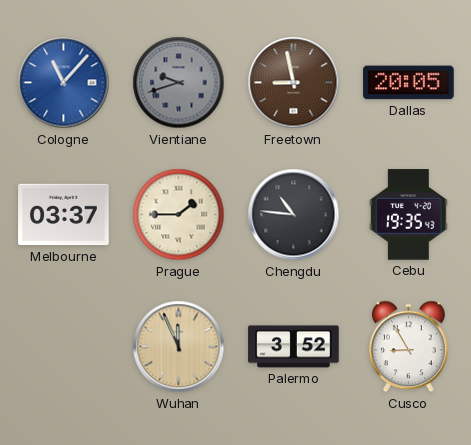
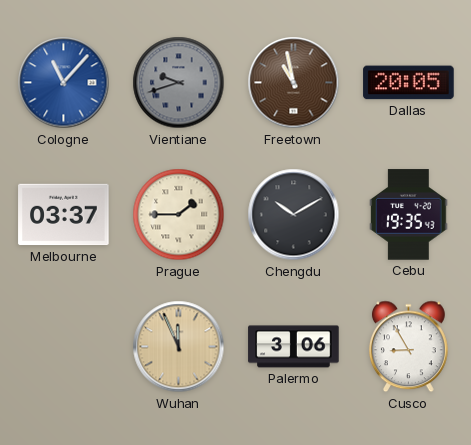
Freetown: 8:58 -> 10:58 (294, 83)
Chengdu: 10:46 -> 10:10 (294, 215)
Palermo: 3:52 -> 3:06 (294, 347)
